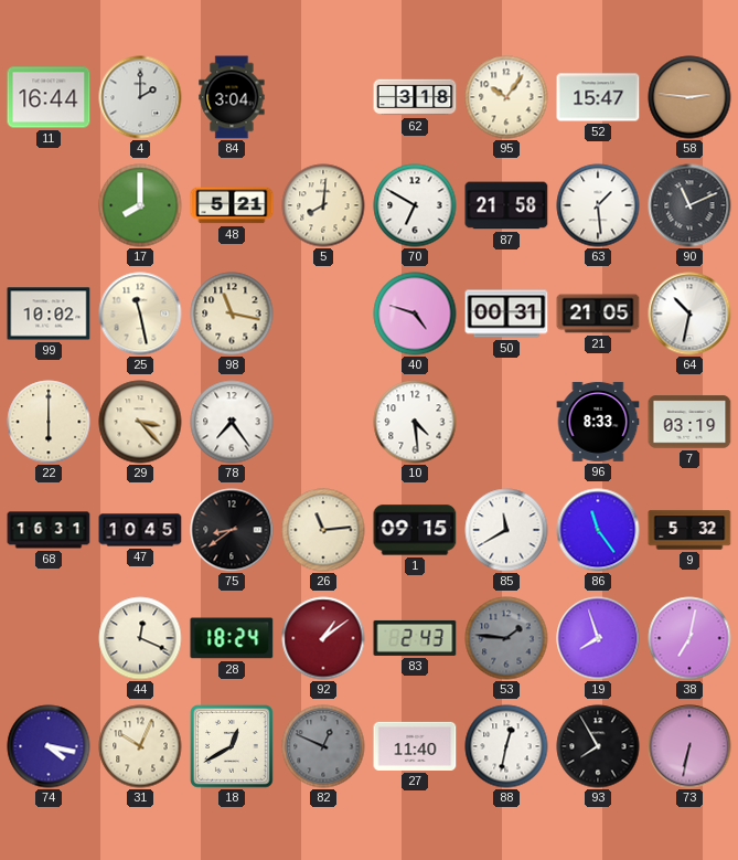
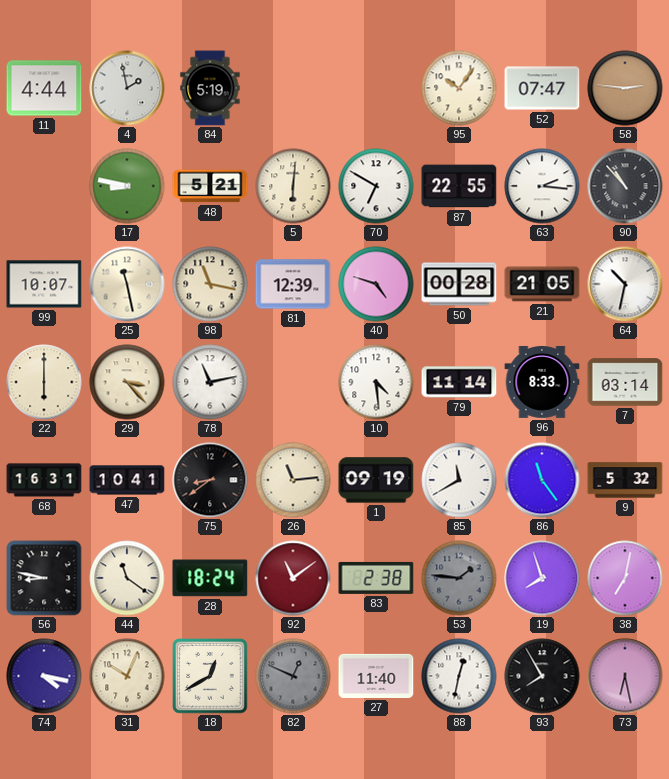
11: 16:44 -> 4:44 (44, 88)
4: 2:00 -> 1:58 (127, 88)
84: 3:04 -> 5:19 (210, 88)
62: 3:18 -> none (415, 97)
52: 15:47 -> 07:47 (542, 88)
17: 8:00 -> 8:47 (127, 186)
5: 8:01 -> 6:01 (293, 186)
87: 21:58 -> 22:55 (459, 186)
63: 1:29 -> 2:16 (542, 186)
90: 11:11 -> 10:53 (625, 186)
99: 10:02 -> 10:07 (44, 284)
81: none -> 12:39 (293, 284)
50: 00:31 -> 00:28 (459, 284)
78: 7:24 -> 11:13 (210, 382)
79: none -> 11:14 (459, 382)
7: 03:19 -> 03:14 (625, 382)
47: 10:45 -> 10:41 (127, 480)
1: 09:15 -> 09:19 (376, 480)
56: none -> 8:47 (44, 578)
44: 12:19 -> 11:21 (127, 578)
92: 1:09 -> 11:09 (293, 578)
83: 2:43 -> 2:38 (376, 578)
73: 6:32 -> 6:28 (625, 676)
